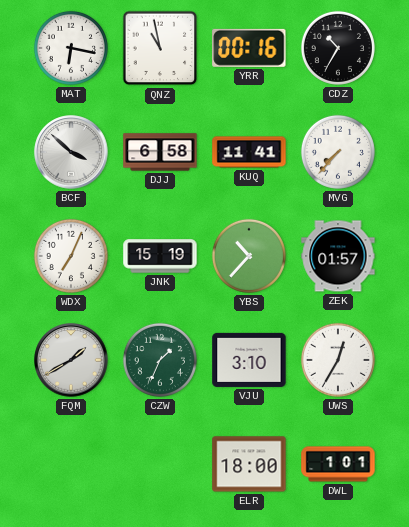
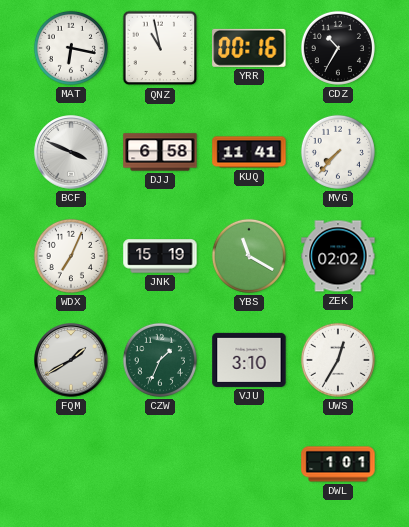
BCF: 3:52 -> 3:49 (71, 152)
YBS: 10:37 -> 11:20 (249, 256)
ZEK: 01:57 -> 02:02 (338, 256)
ELR: 18:00 -> none (249, 464)
